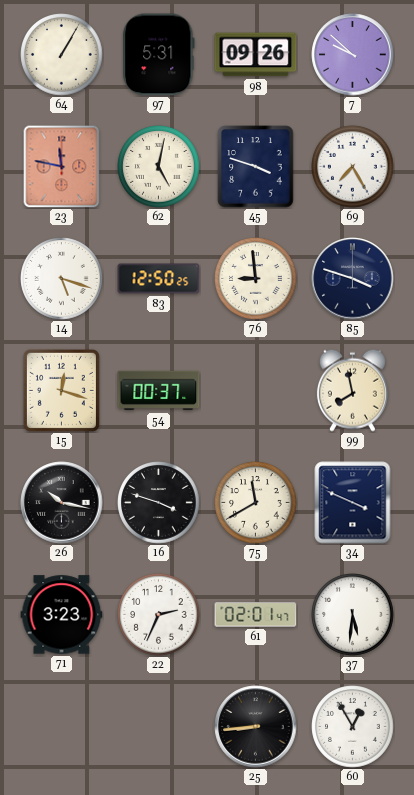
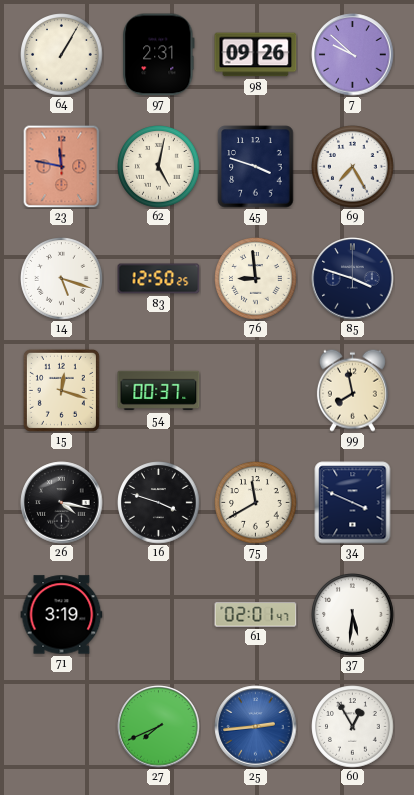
97: 5:31 -> 2:31 (159, 55)
26: 10:17 -> 4:17 (62, 503)
71: 3:23 -> 3:19 (62, 615)
22: 2:34 -> none (159, 615)
27: none -> 7:41 (159, 727)
25: 8:44 -> 2:44 (256, 727)
25 dial: black -> blue (256, 727)
